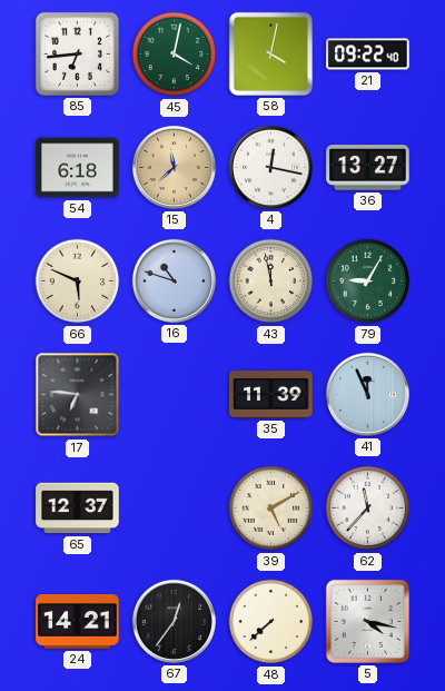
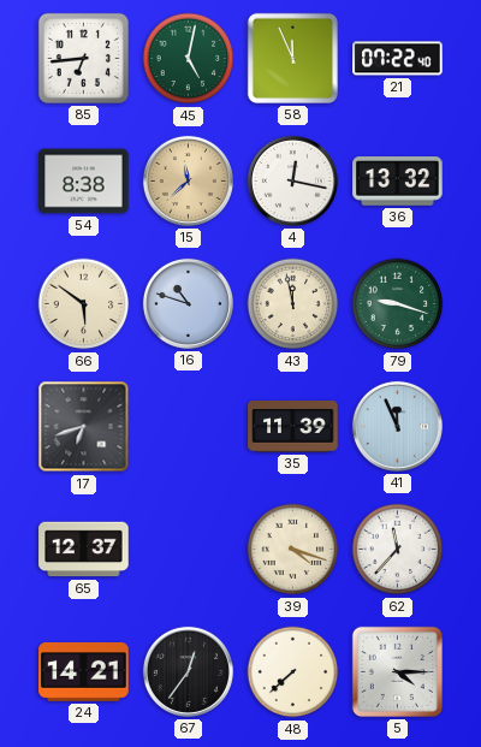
45: 4:02 -> 5:02 (189, 59)
58: 4:02 -> 11:56 (292, 58)
21: 09:22 -> 07:22 (398, 59)
54: 6:18 -> 8:38 (84, 182)
36: 13:27 -> 13:32 (398, 182)
66: 5:49 -> 5:51 (84, 304)
79: 9:05 -> 9:18 (398, 304)
17: 6:46 -> 6:42 (84, 427)
39: 5:10 -> 4:18 (293, 550)
5: 4:17 -> 4:15 (397, 671)
